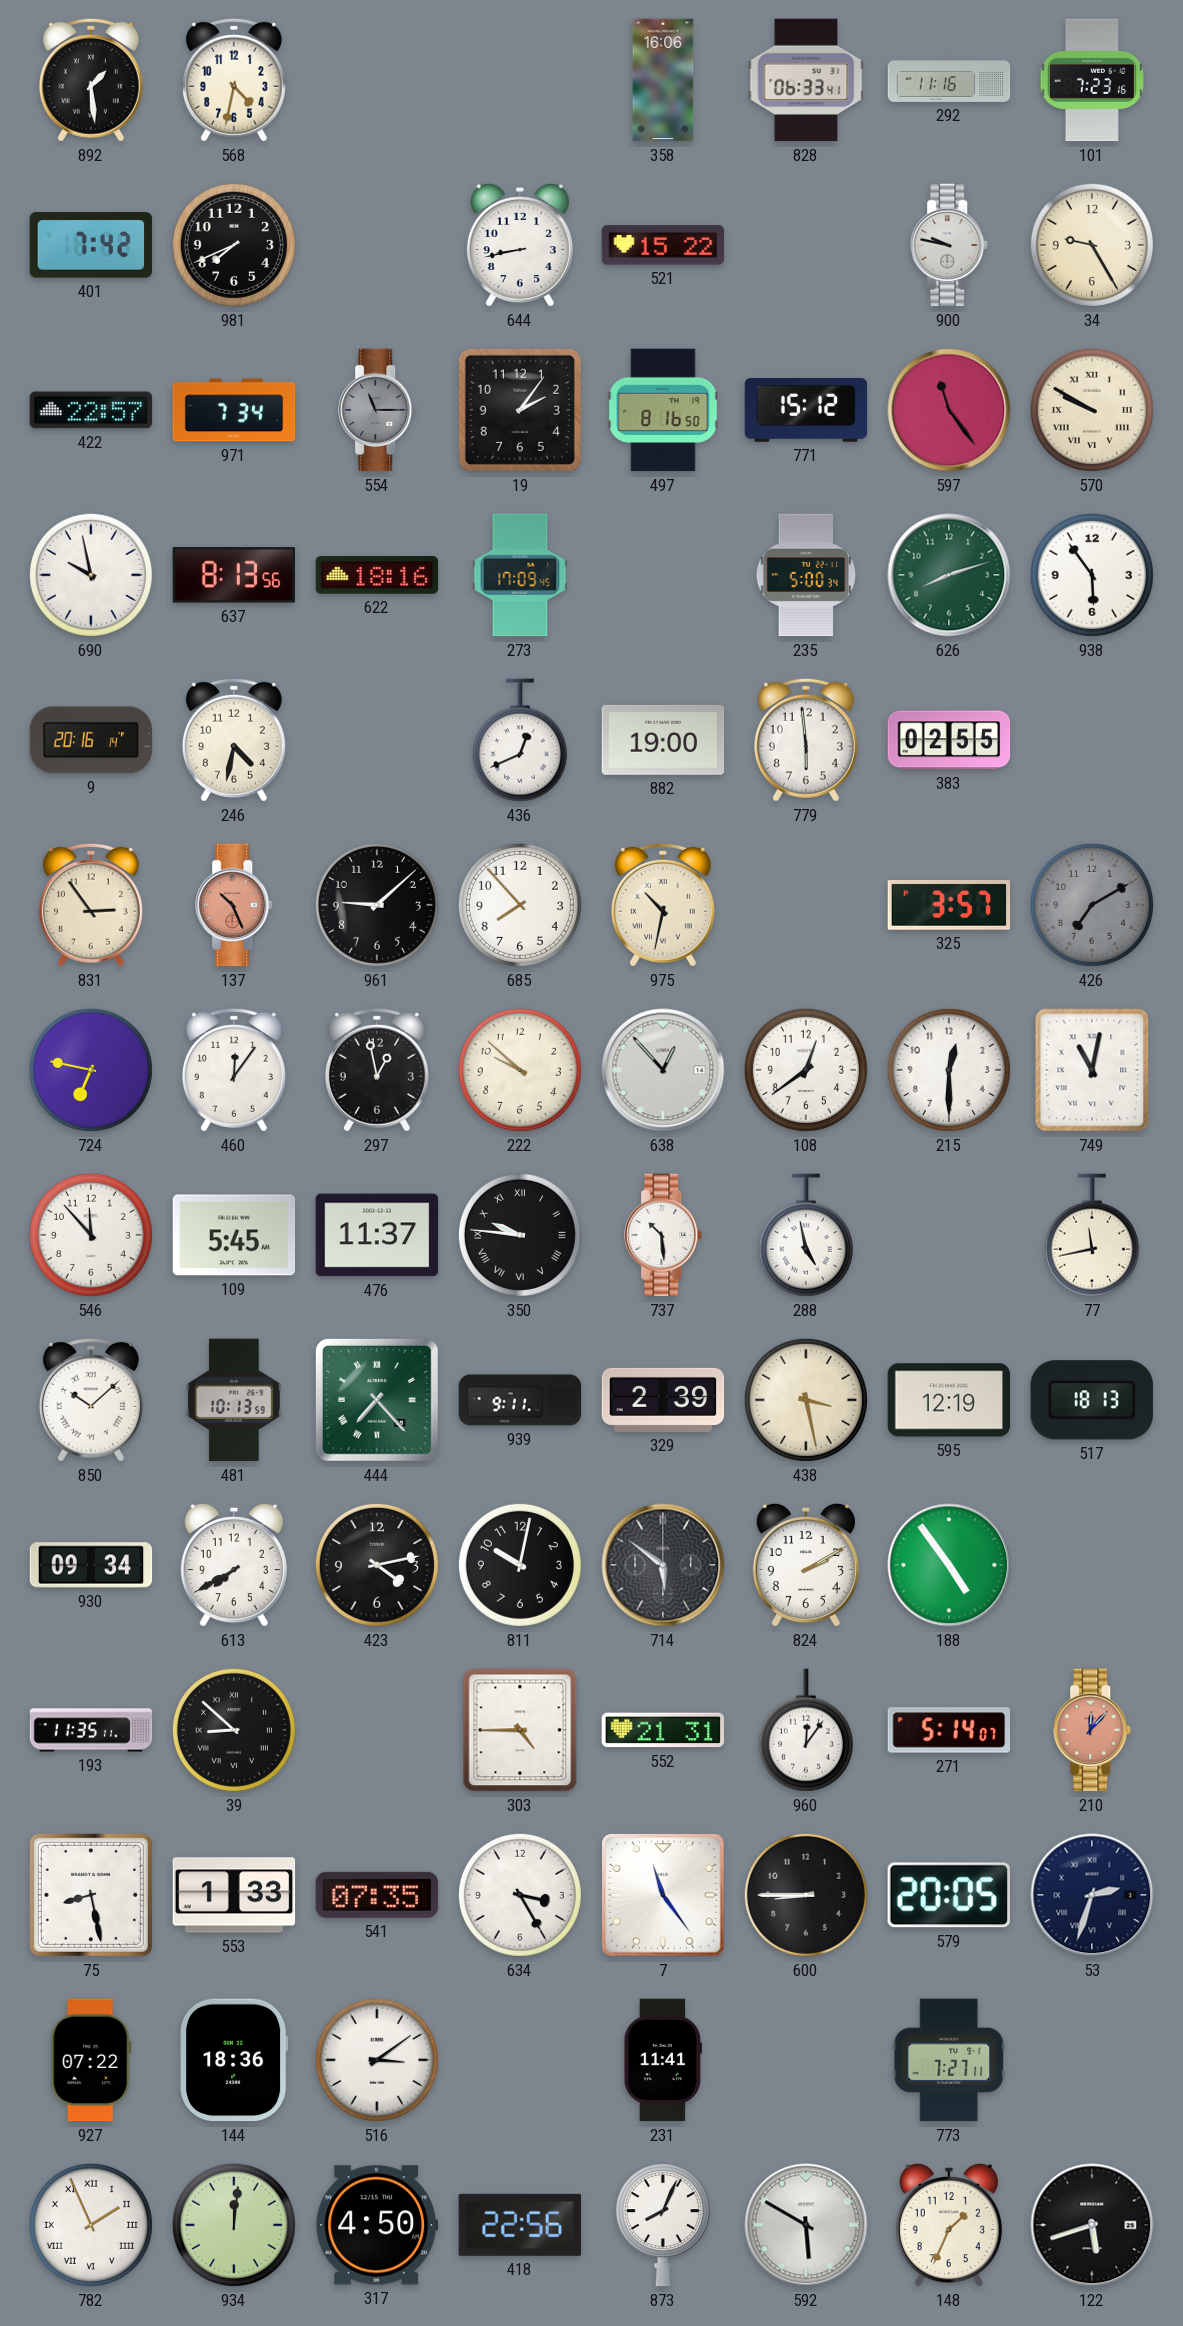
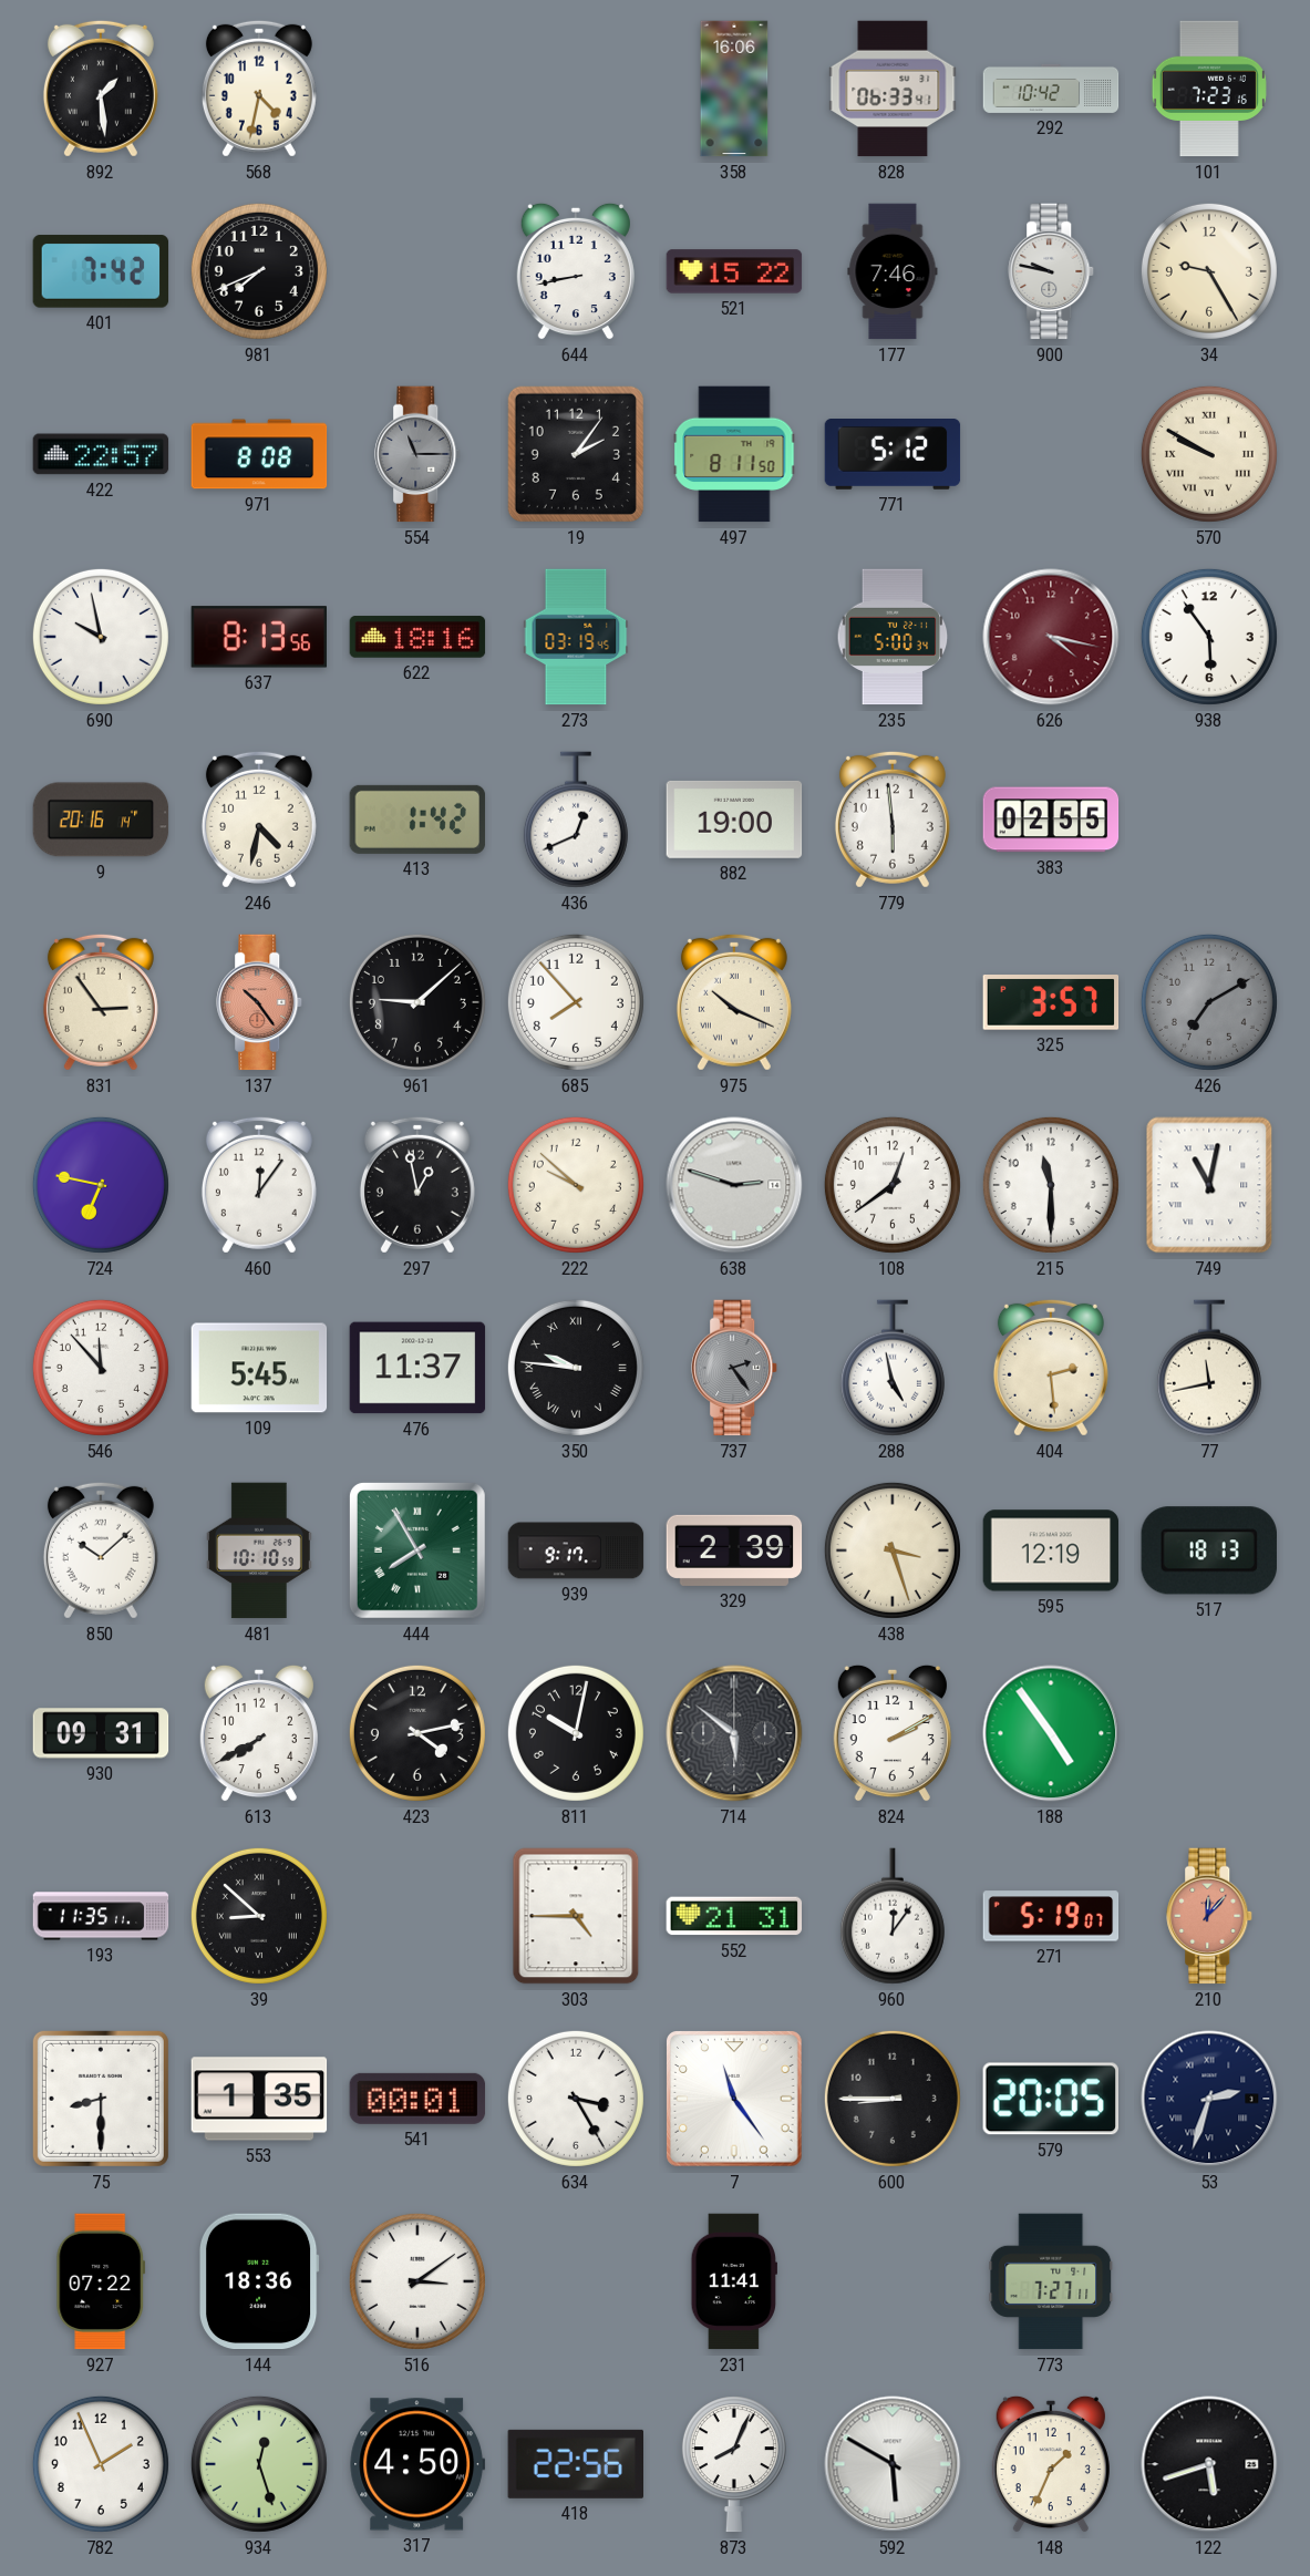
292: 11:16 -> 10:42 (1051, 89)
177: none -> 7:46 (893, 271)
971: 7:34 -> 8:08 (259, 454)
497: 8:16 -> 8:11 (734, 454)
771: 15:12 -> 5:12 (893, 455)
597: 11:24 -> none (949, 410)
273: 17:09 -> 03:19 (576, 637)
626: 8:12 -> 4:17 (1051, 637)
626 dial: green -> burgundy (1051, 637)
413: none -> 1:42 (417, 820)
137: 10:26 -> 10:24 (260, 1002)
975: 10:32 -> 10:19 (734, 1002)
638: 12:53 -> 2:48 (734, 1185)
215: 12:30 -> 11:30 (1051, 1185)
737: 10:29 -> 2:24 (735, 1368)
737 dial: white -> grey (735, 1368)
404: none -> 2:29 (1051, 1368)
481: 10:13 -> 10:10 (259, 1550)
444: 7:23 -> 7:55 (417, 1550)
939: 9:11 -> 9:17 (576, 1550)
438: 3:28 -> 3:27 (893, 1550)
930: 09:34 -> 09:31 (101, 1733)
271: 5:14 -> 5:19 (1051, 1916)
75: 8:28 -> 8:30 (101, 2099)
553: 1:33 -> 1:35 (259, 2099)
541: 07:35 -> 00:01 (417, 2099)
782 numerals: Roman -> Arabic (101, 2464)
934: 12:01 -> 12:27 (259, 2464)
